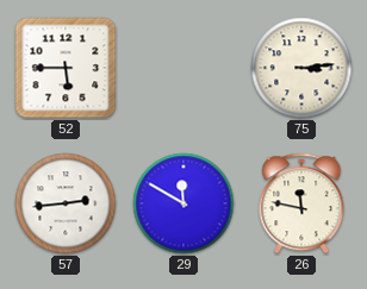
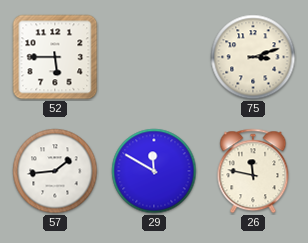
75: 3:14 -> 3:12 (253, 57)
57: 2:44 -> 1:44 (55, 171)
